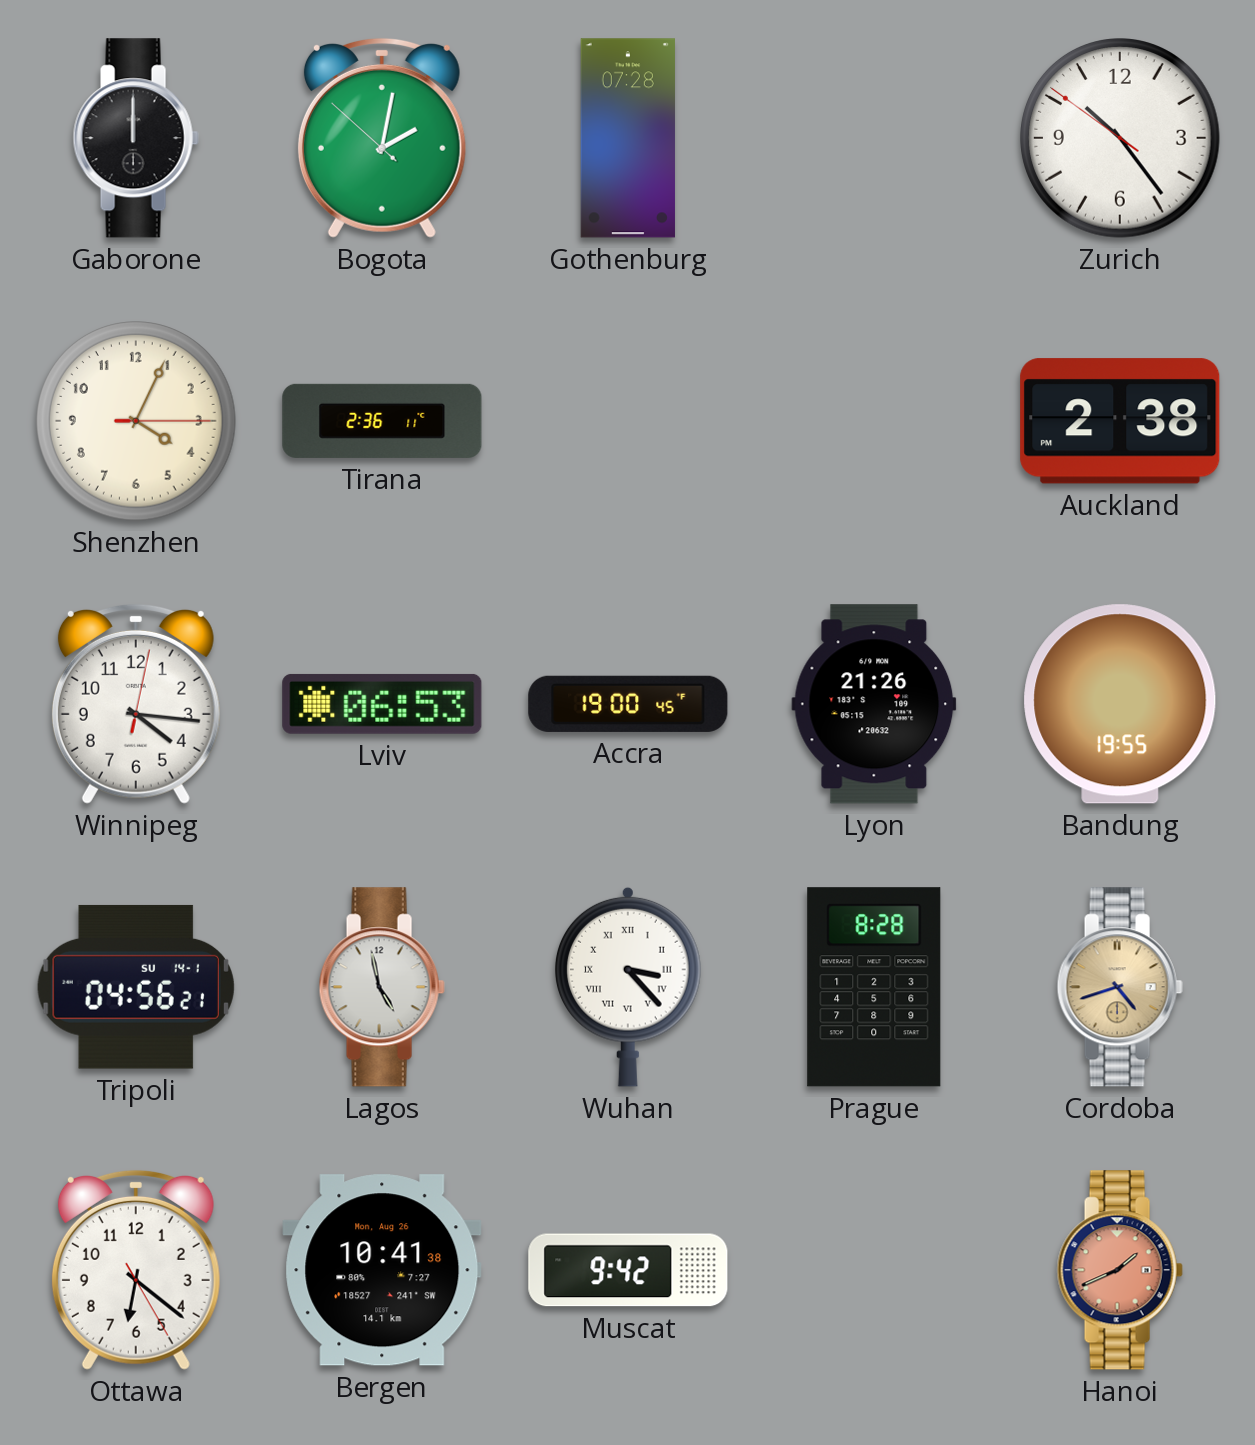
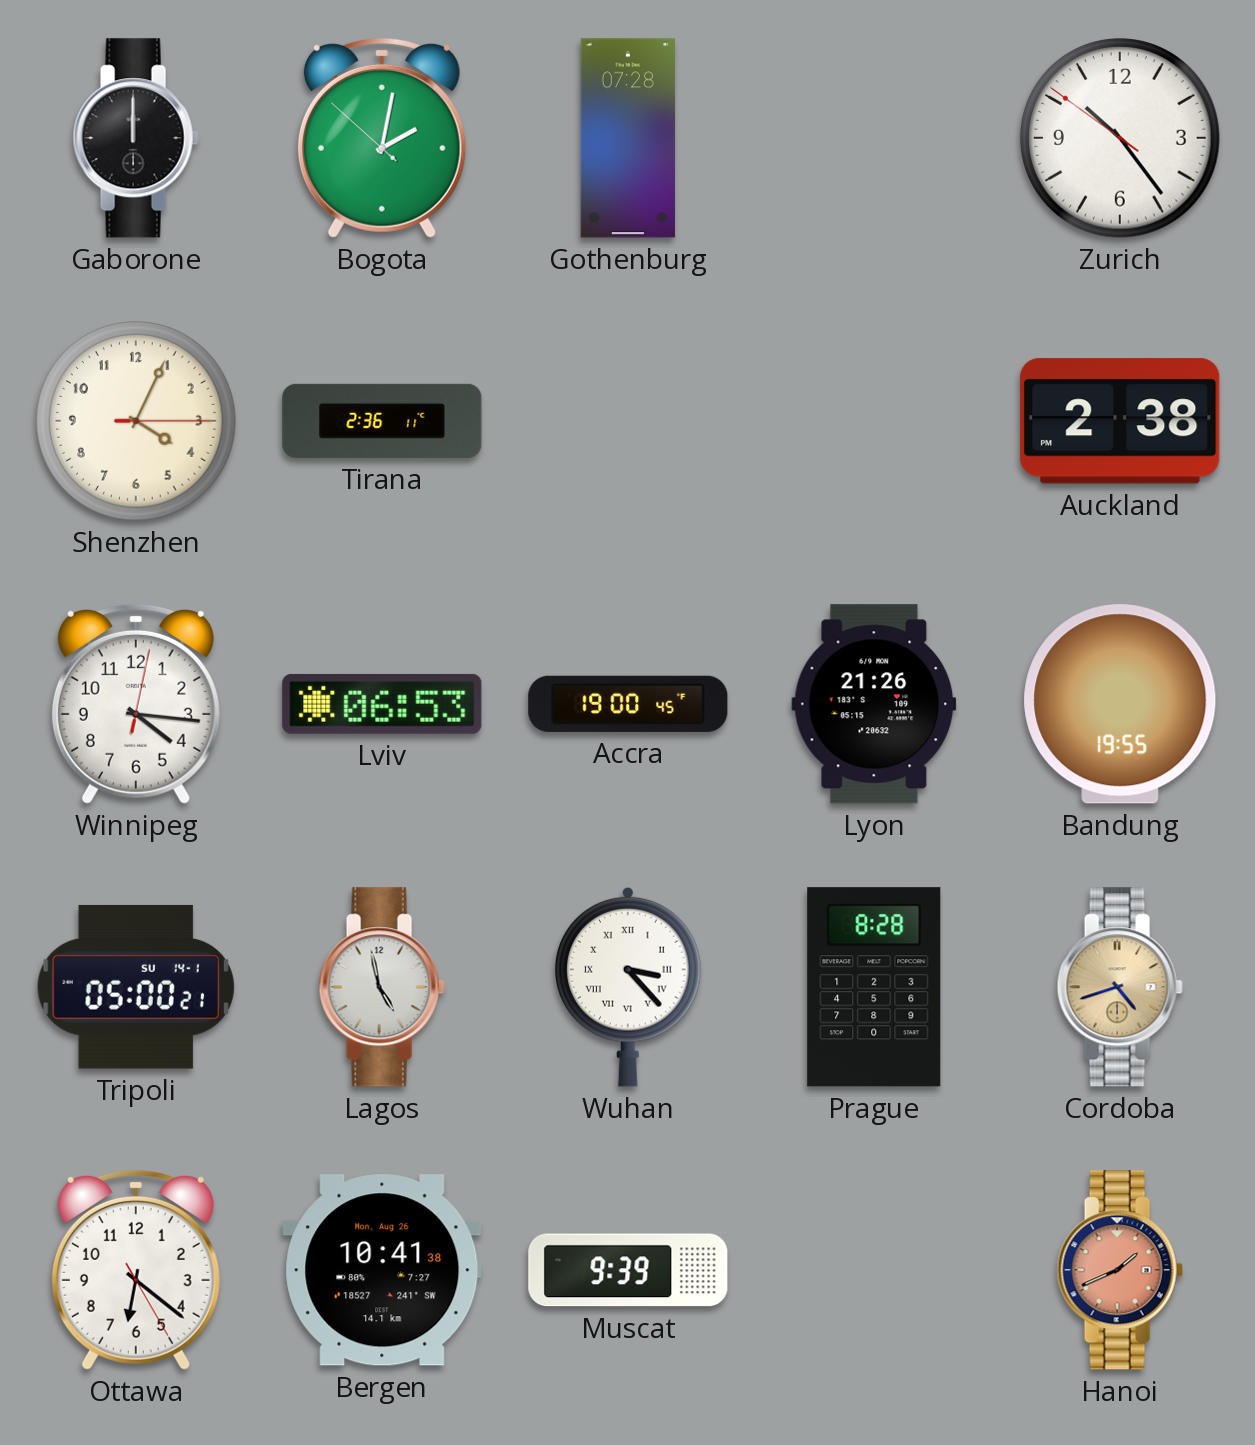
Tripoli: 04:56 -> 05:00 (136, 987)
Muscat: 9:42 -> 9:39 (628, 1270)
